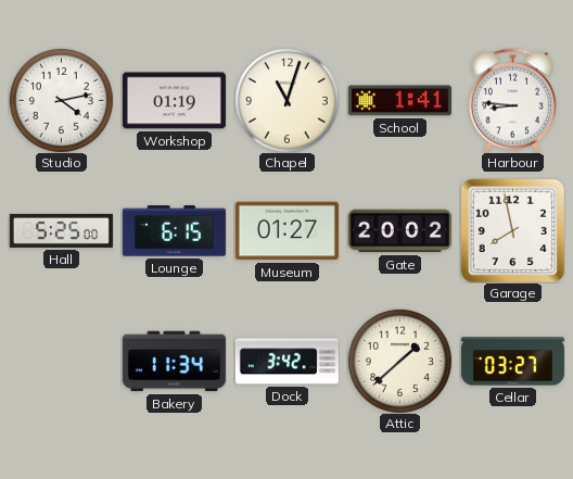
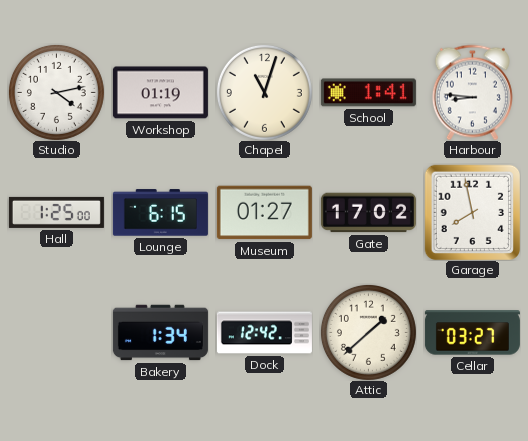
Hall: 5:25 -> 1:25 (56, 212)
Gate: 20:02 -> 17:02 (368, 213)
Bakery: 11:34 -> 1:34 (160, 333)
Dock: 3:42 -> 12:42 (264, 333)
